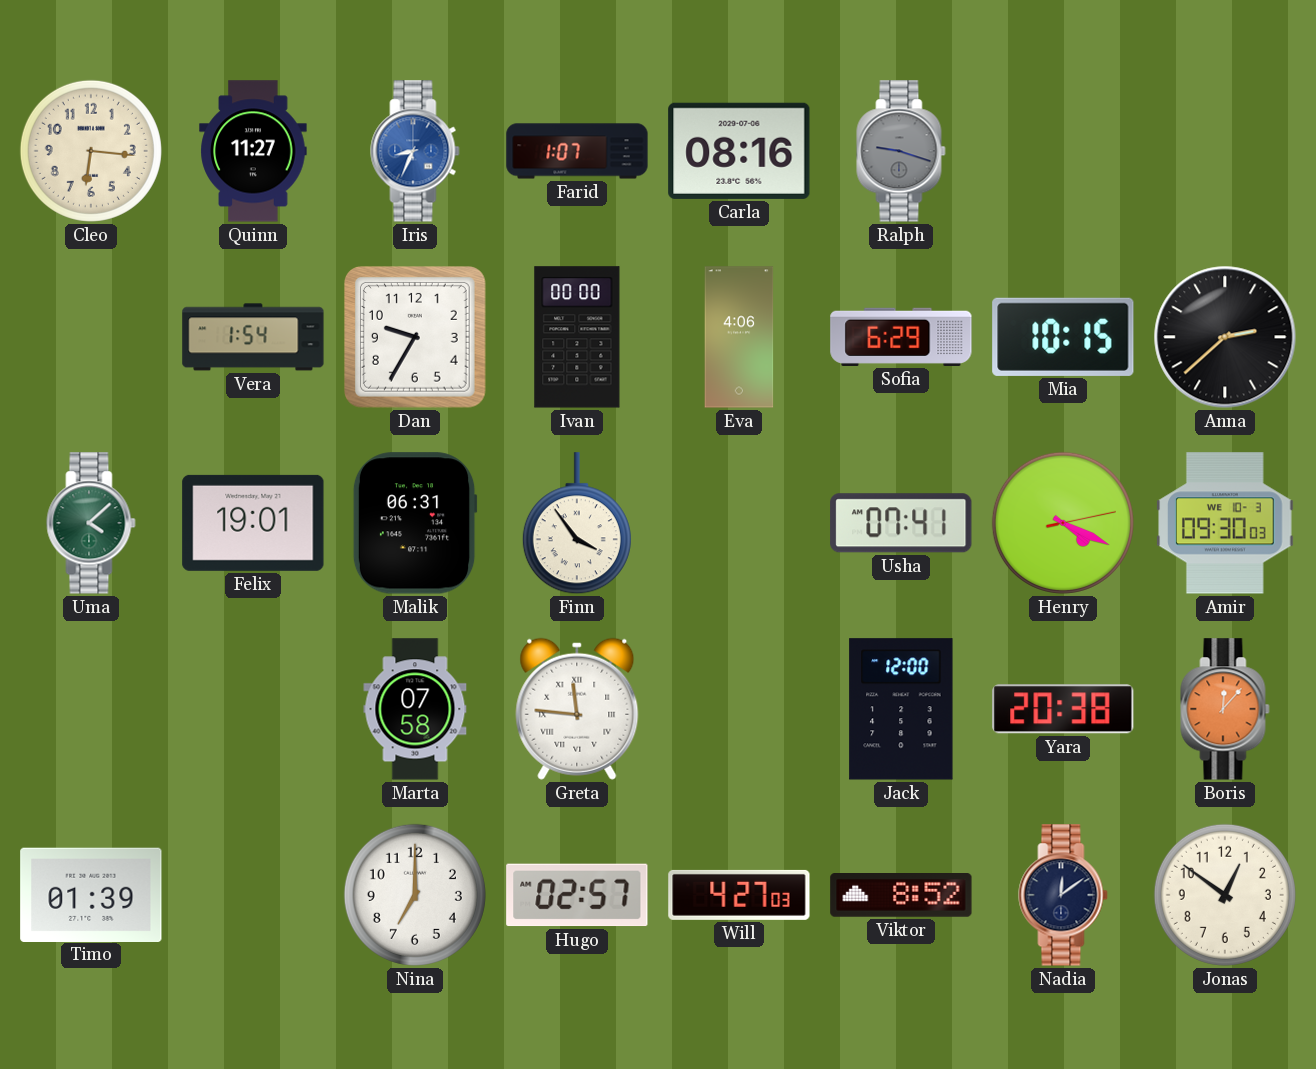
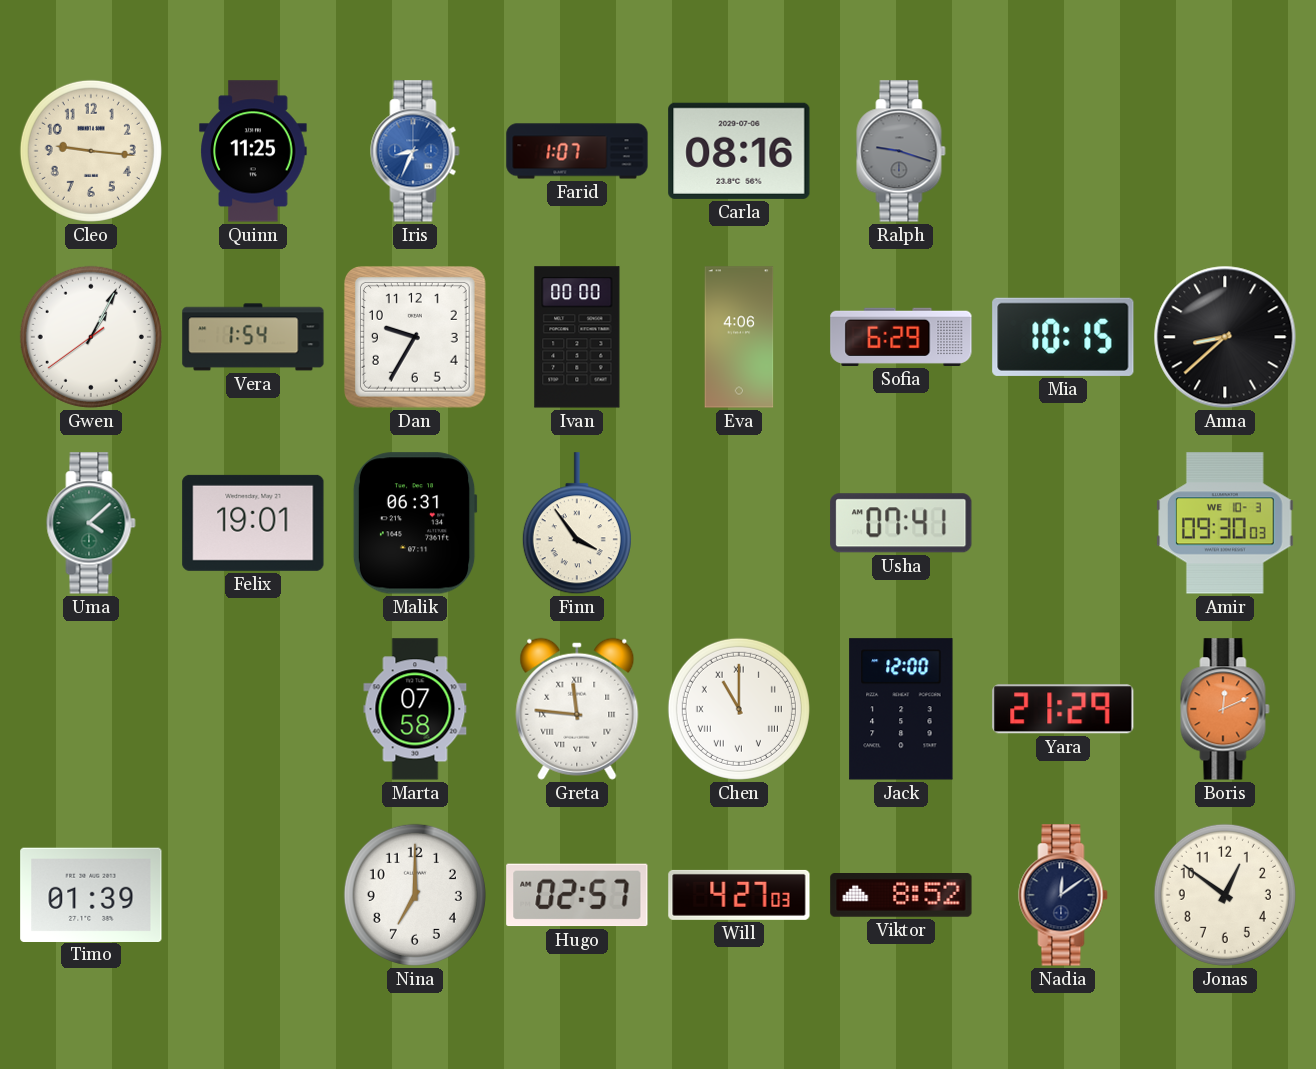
Cleo: 6:16 -> 9:16 (91, 151)
Quinn: 11:27 -> 11:25 (253, 151)
Gwen: none -> 1:04 (91, 337)
Anna: 2:38 -> 8:38 (1225, 337)
Henry: 4:19 -> none (1063, 523)
Chen: none -> 11:00 (739, 709)
Yara: 20:38 -> 21:29 (1063, 709)
Boris: 12:07 -> 12:11 (1225, 709)
